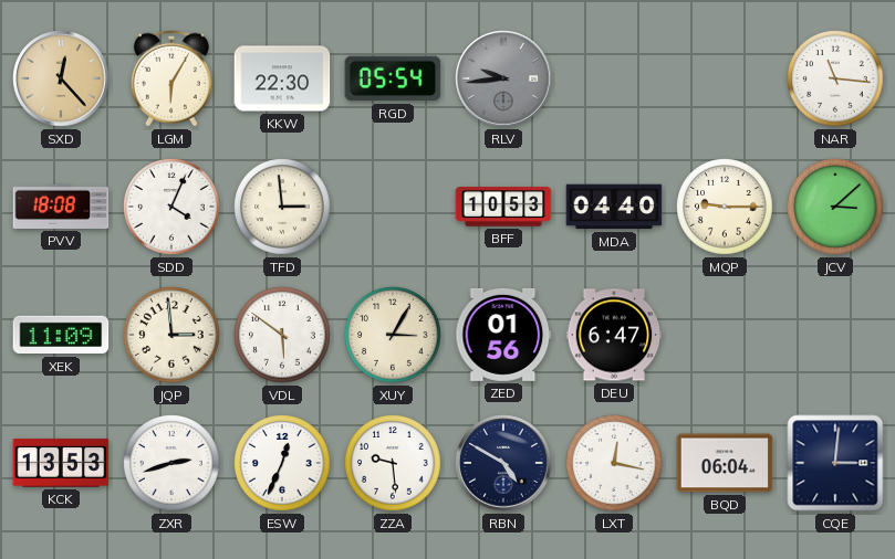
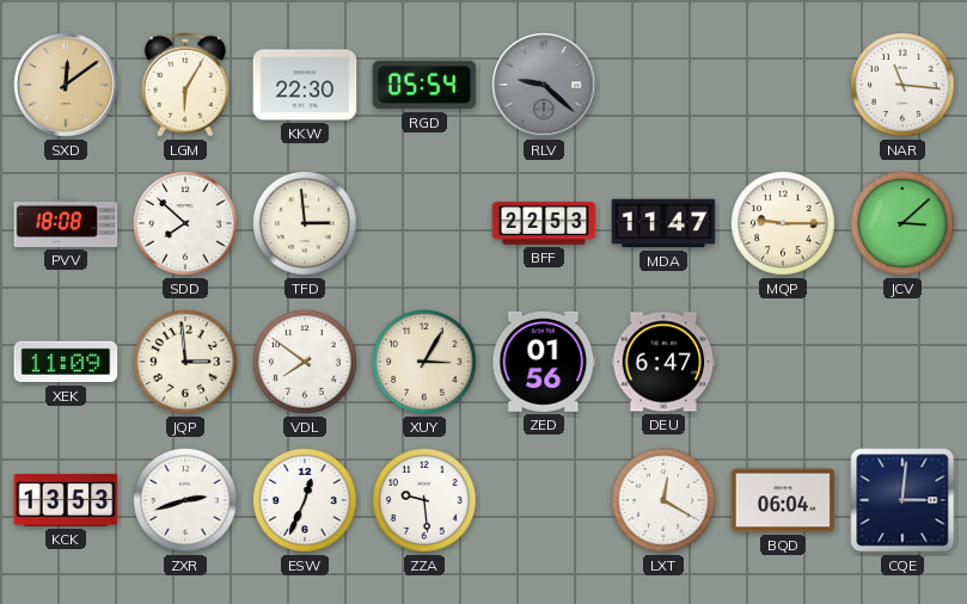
SXD: 12:23 -> 12:09 (66, 85)
RLV: 9:44 -> 9:22 (544, 85)
SDD: 4:04 -> 7:52 (186, 224)
BFF: 10:53 -> 22:53 (544, 223)
MDA: 04:40 -> 11:47 (663, 223)
VDL: 5:51 -> 7:51 (306, 363)
RBN: 4:50 -> none (503, 463)
LXT: 12:17 -> 12:20 (665, 501)
